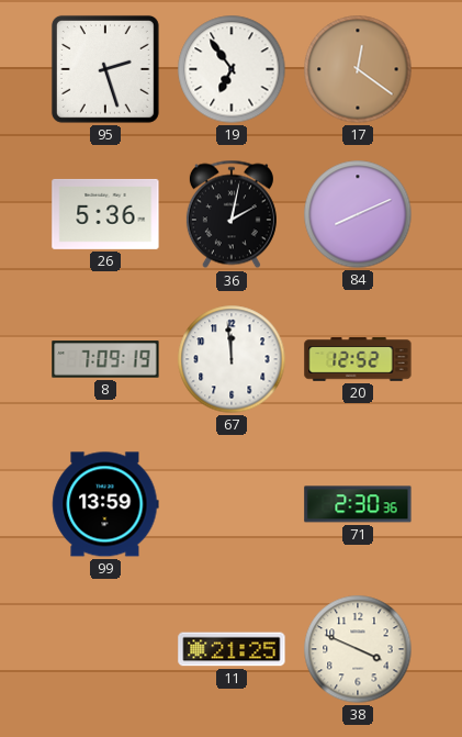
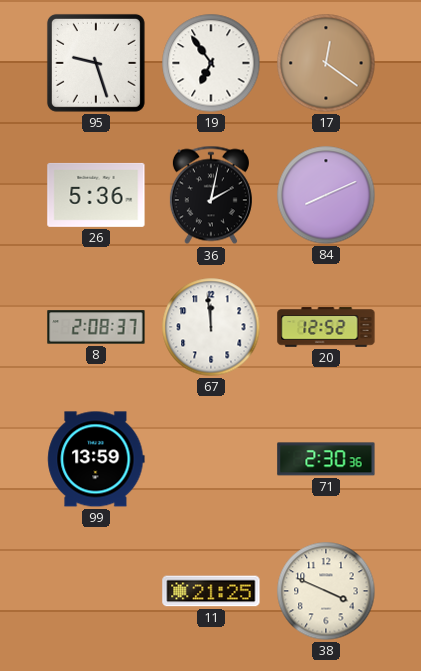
95: 2:27 -> 9:27 (96, 63)
8: 7:09 -> 2:08 (96, 327)
